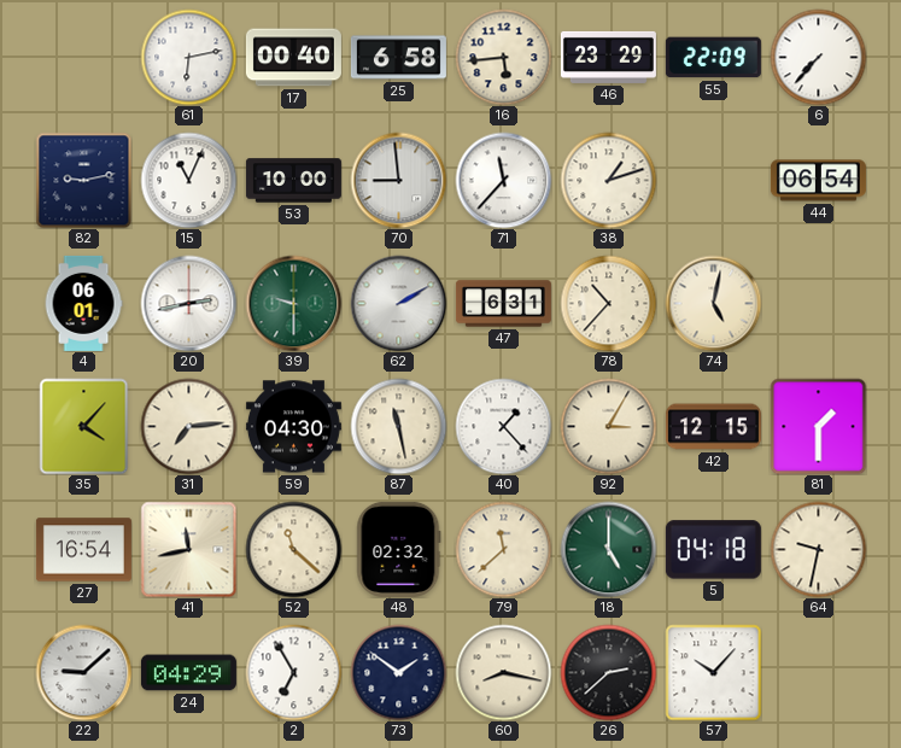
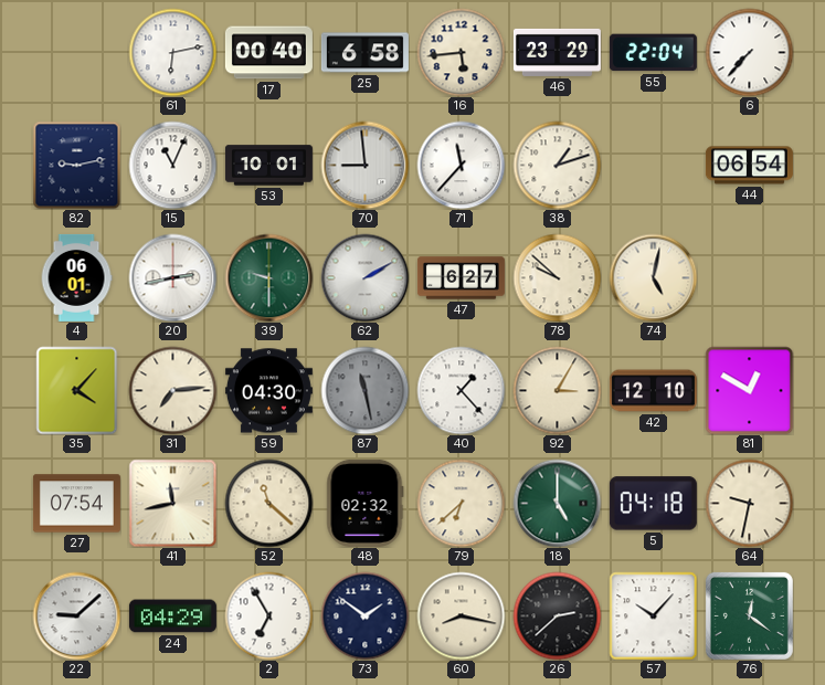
55: 22:09 -> 22:04 (653, 53)
53: 10:00 -> 10:01 (268, 166)
47: 6:31 -> 6:27 (461, 278)
78: 10:37 -> 9:52 (557, 277)
87 dial: cream -> grey (364, 390)
42: 12:15 -> 12:10 (653, 391)
81: 1:30 -> 12:50 (749, 390)
27: 16:54 -> 07:54 (76, 504)
79: 11:38 -> 6:38 (461, 503)
76: none -> 12:21 (749, 615)
